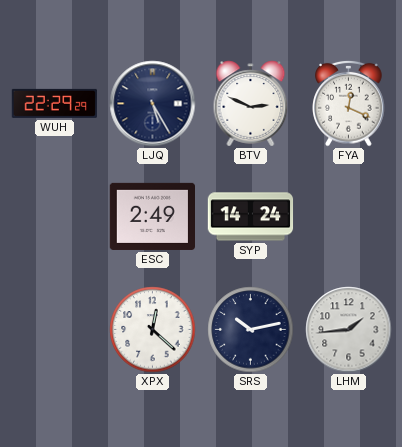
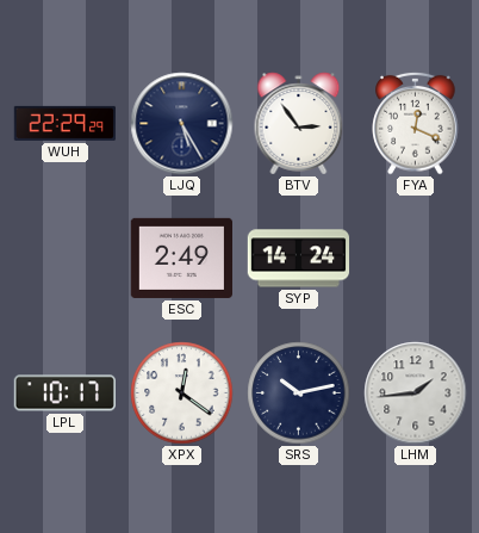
BTV: 2:49 -> 2:54 (299, 124)
LPL: none -> 10:17 (64, 393)
XPX: 12:22 -> 12:21 (182, 393)
